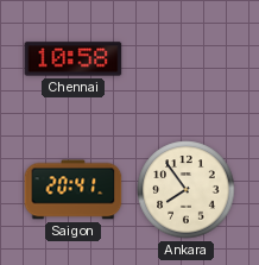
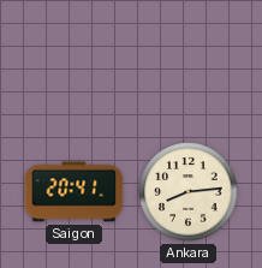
Chennai: 10:58 -> none (74, 59)
Ankara: 7:54 -> 8:14 (189, 192)
